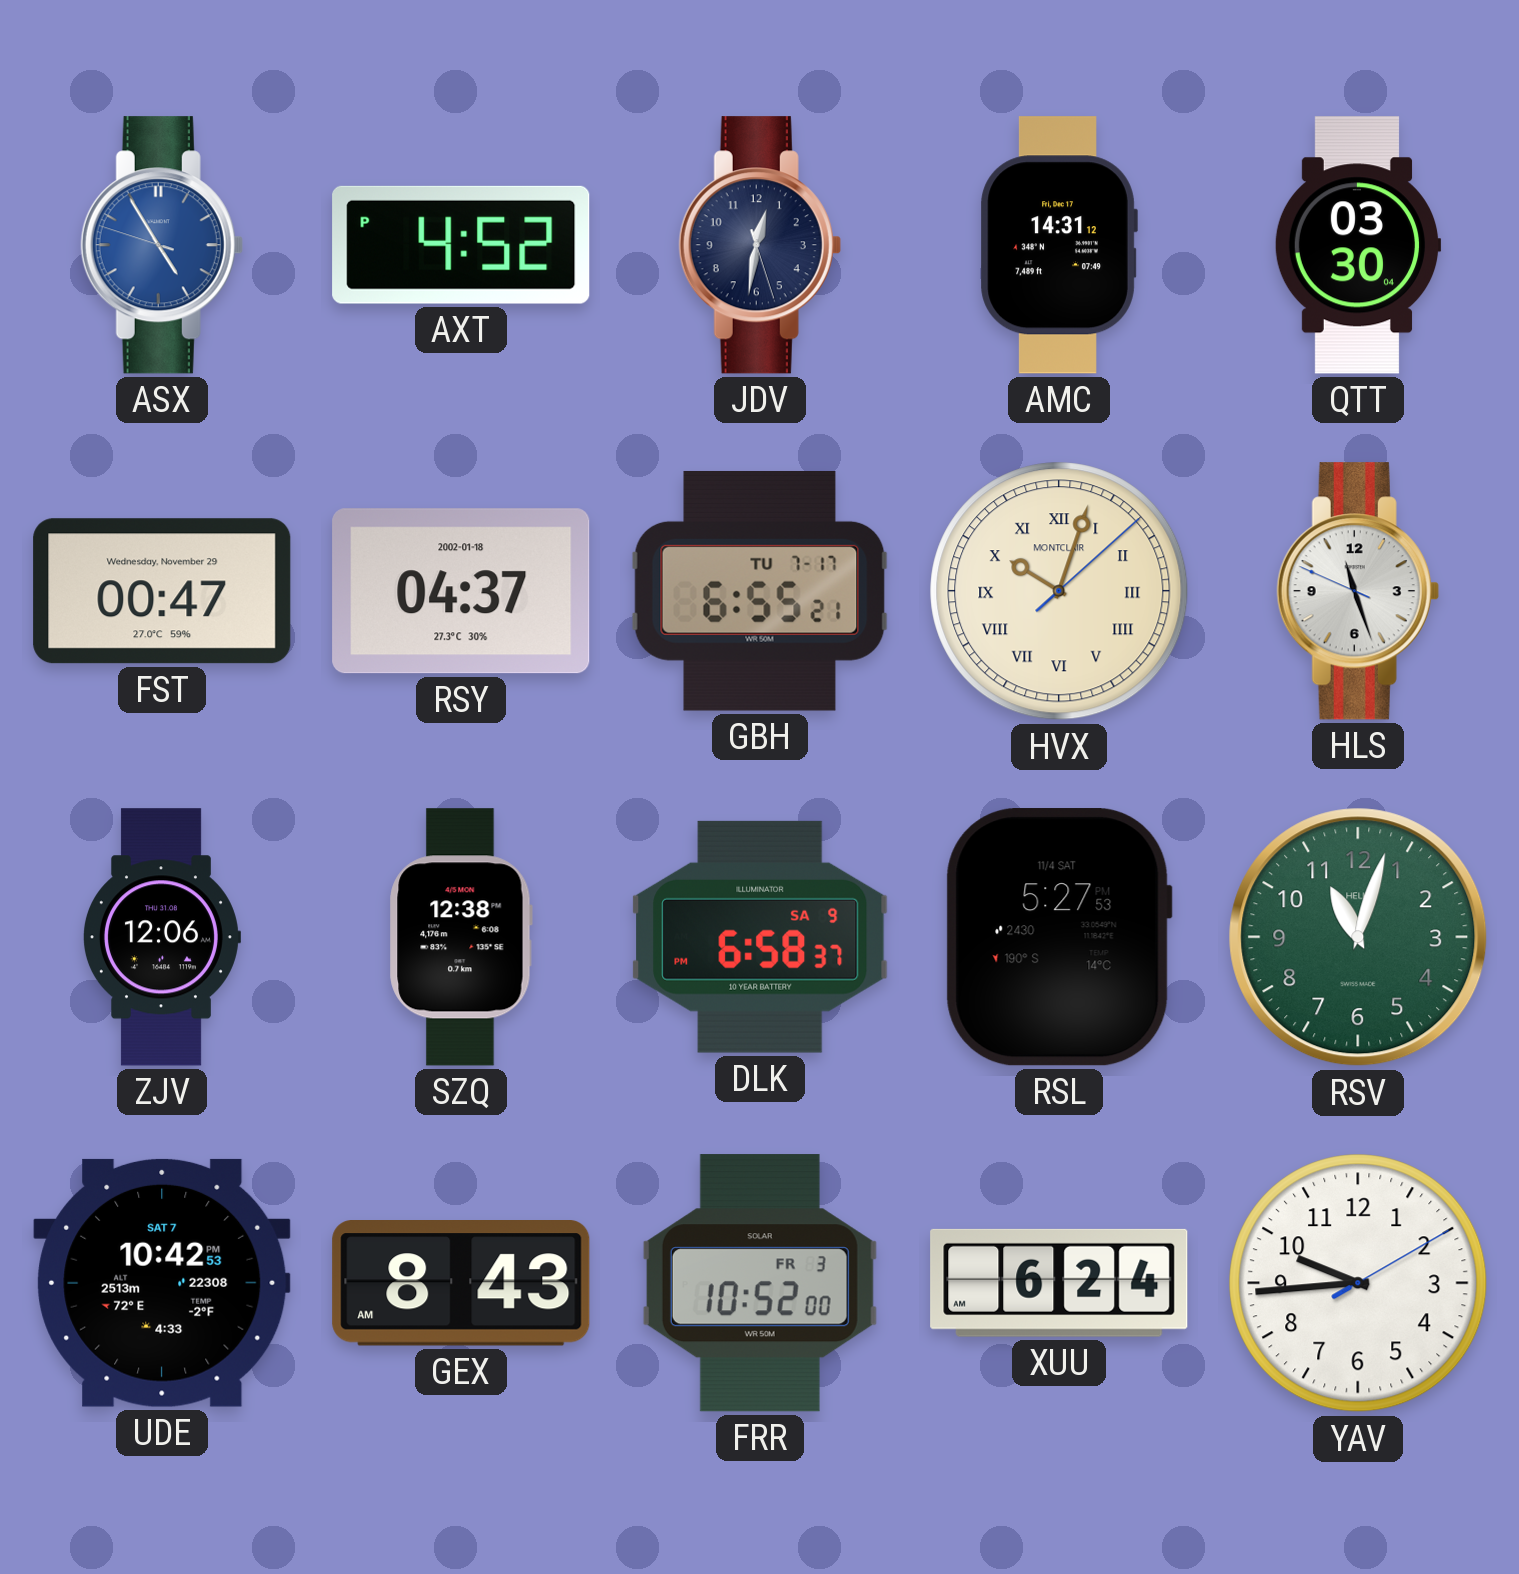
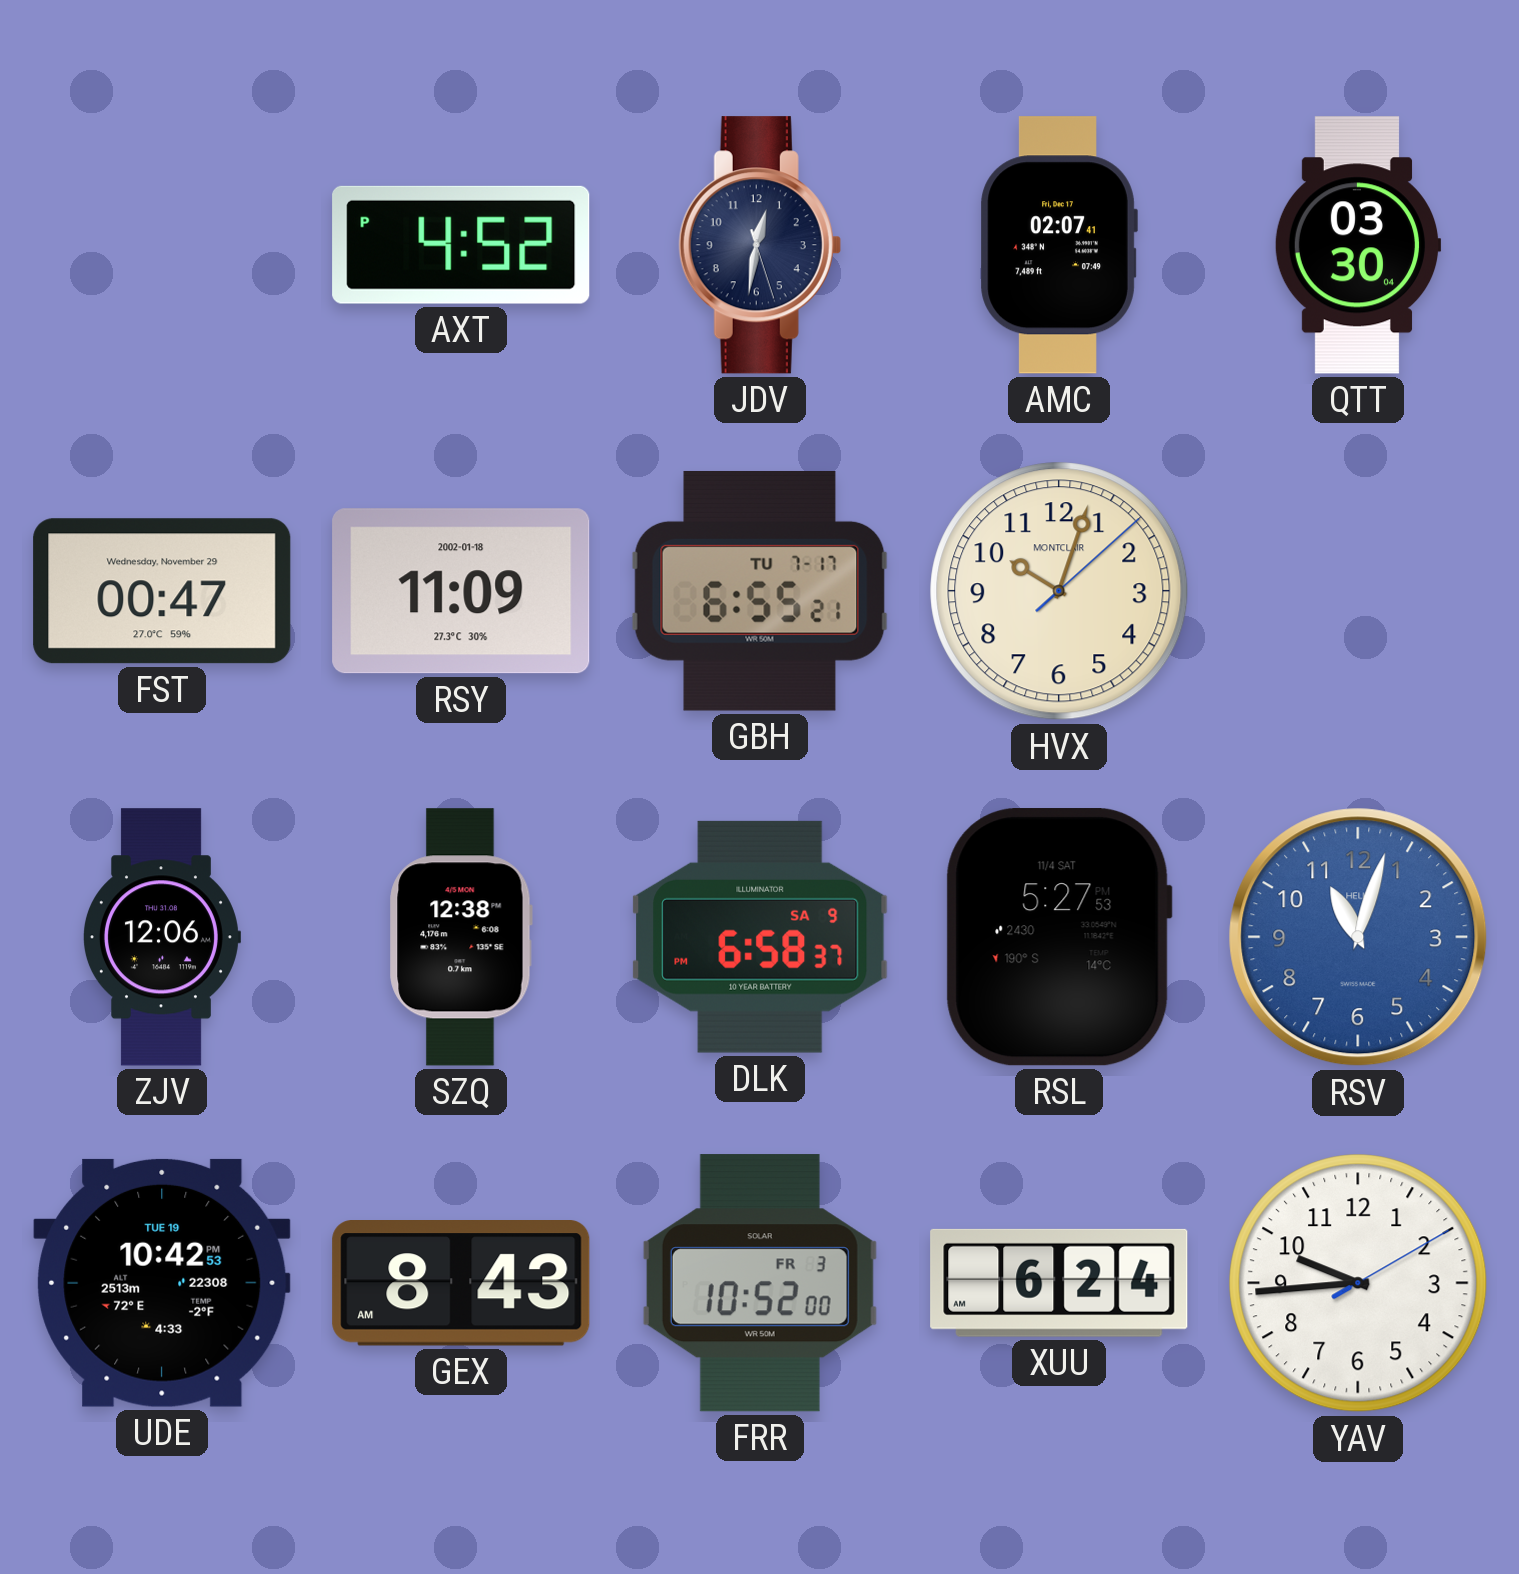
ASX: 4:54 -> none (162, 245)
AMC: 14:31 -> 02:07 (1059, 245)
RSY: 04:37 -> 11:09 (461, 591)
HVX numerals: Roman -> Arabic (1059, 591)
HLS: 11:26 -> none (1358, 591)
RSV dial: green -> blue (1358, 937)
UDE date: SAT 7 -> TUE 19 (162, 1283)
